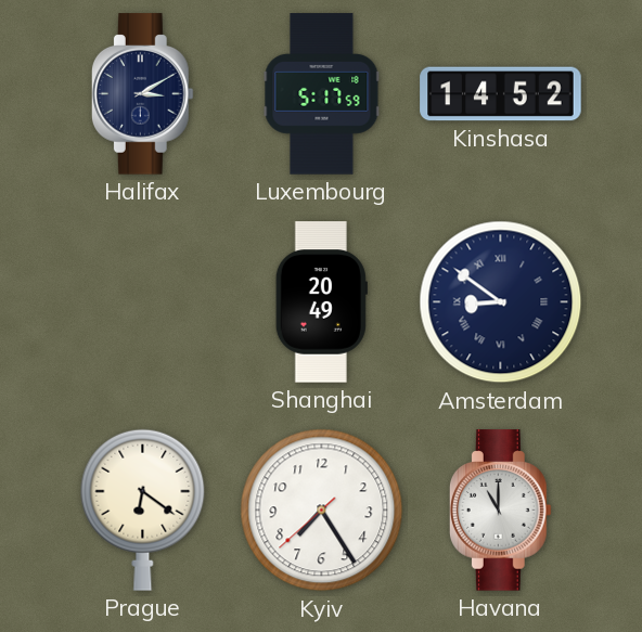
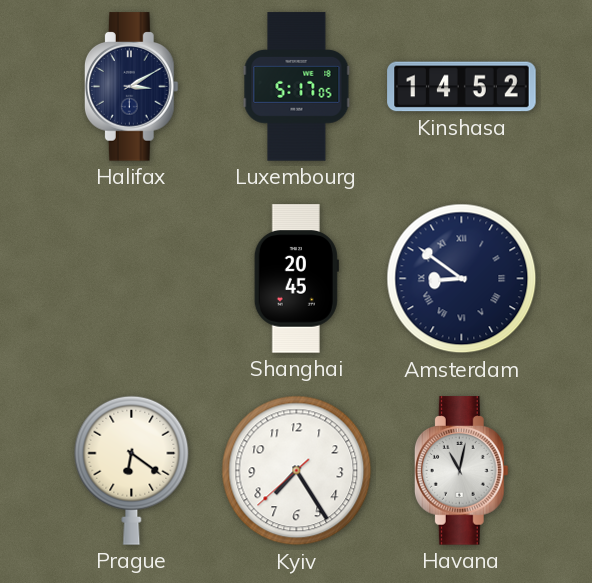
Luxembourg: 5:17:59 -> 5:17:05 (297, 87)
Shanghai: 20:49 -> 20:45 (296, 279)
Havana: 11:00 -> 11:02 (461, 471)
